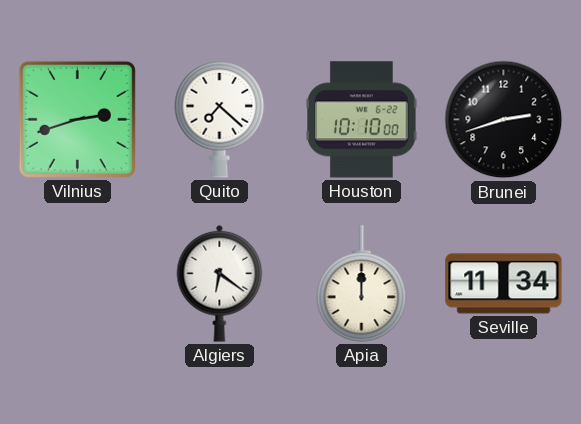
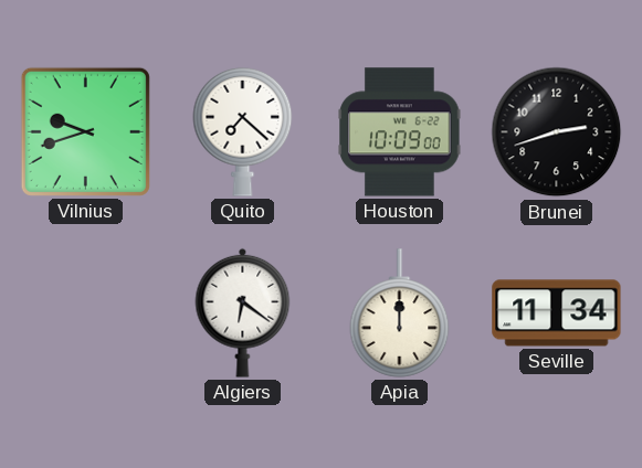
Vilnius: 2:42 -> 9:42 (85, 131)
Houston: 10:10 -> 10:09 (400, 132)
